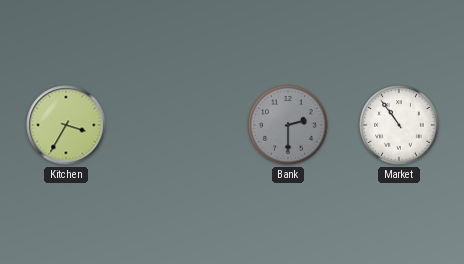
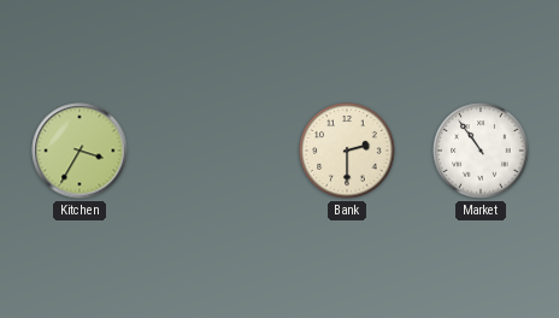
Bank dial: grey -> cream (347, 151)
